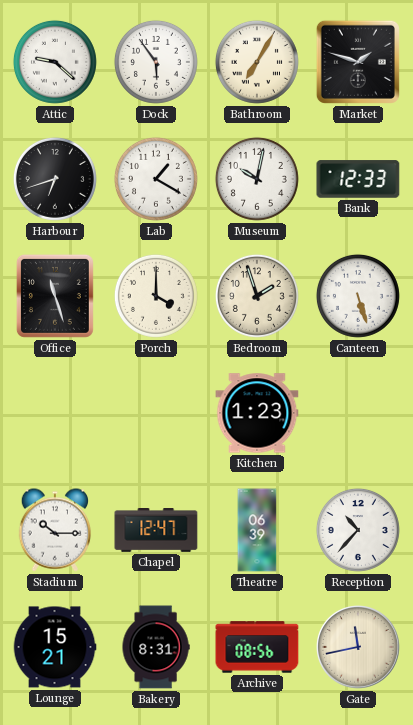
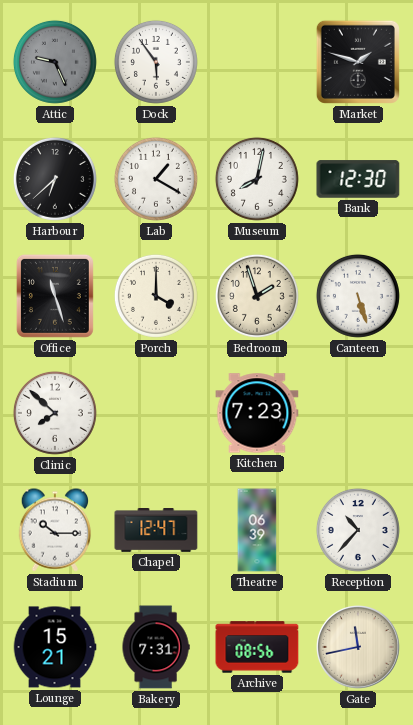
Attic: 9:22 -> 9:26 (55, 62)
Attic dial: white -> grey (55, 62)
Bathroom: 7:05 -> none (257, 62)
Harbour: 6:42 -> 6:38 (55, 179)
Museum: 10:02 -> 8:02 (257, 179)
Bank: 12:33 -> 12:30 (358, 179)
Clinic: none -> 7:52 (55, 413)
Kitchen: 1:23 -> 7:23 (257, 413)
Bakery: 8:31 -> 7:31 (156, 647)
